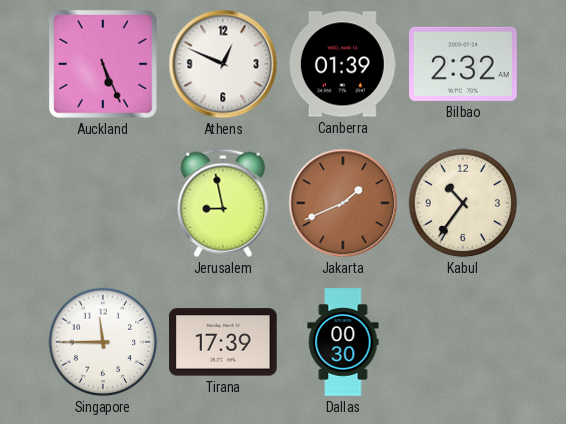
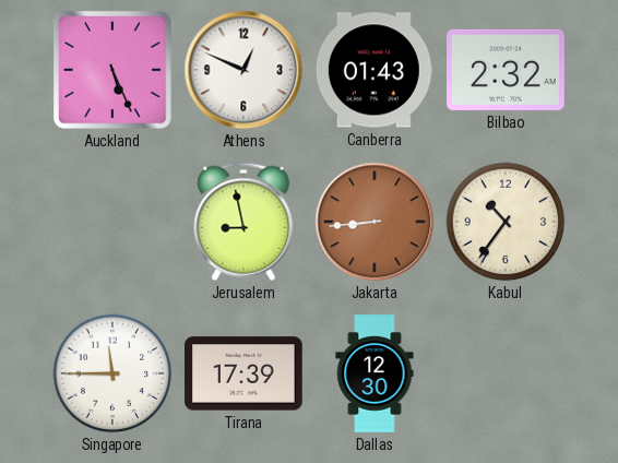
Canberra: 01:39 -> 01:43 (375, 70)
Jakarta: 1:41 -> 8:44 (375, 222)
Dallas: 00:30 -> 12:30 (375, 373)
